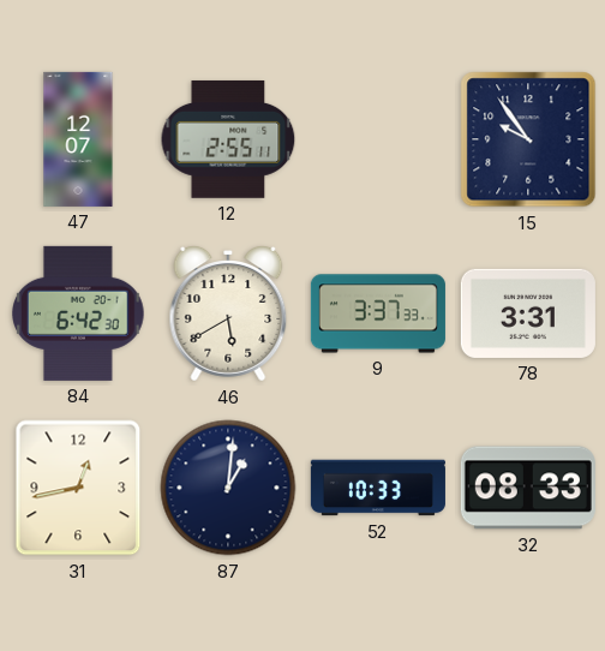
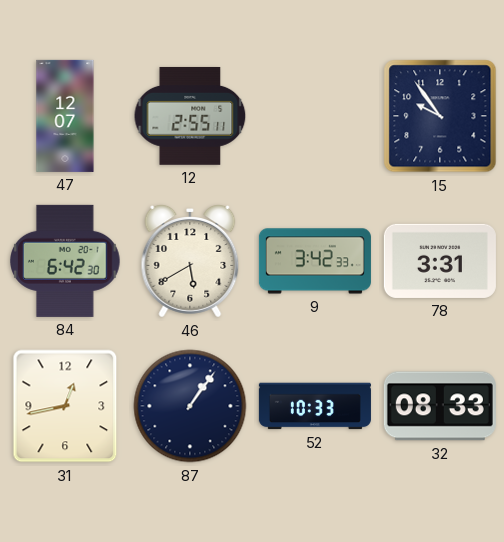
9: 3:37 -> 3:42 (315, 261)
87: 1:01 -> 1:06 (190, 406)
